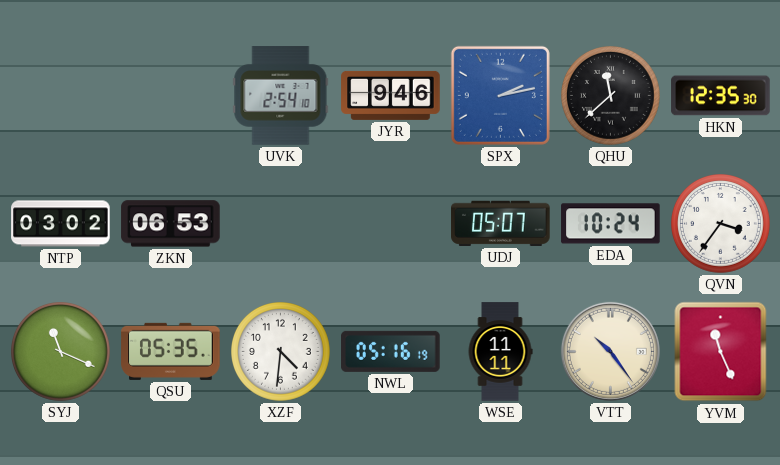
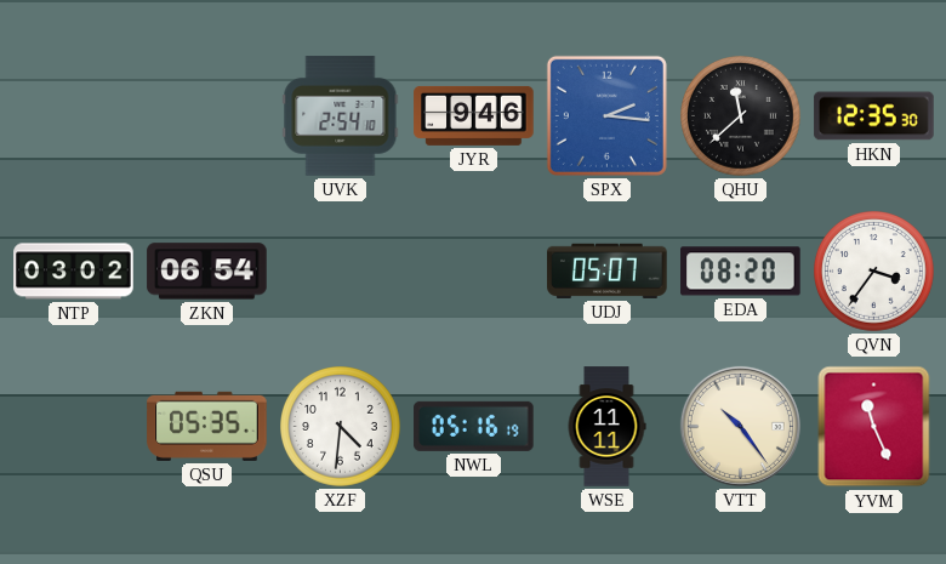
SPX: 2:13 -> 2:16 (606, 115)
ZKN: 06:53 -> 06:54 (207, 272)
EDA: 10:24 -> 08:20 (741, 272)
SYJ: 11:19 -> none (61, 352)
